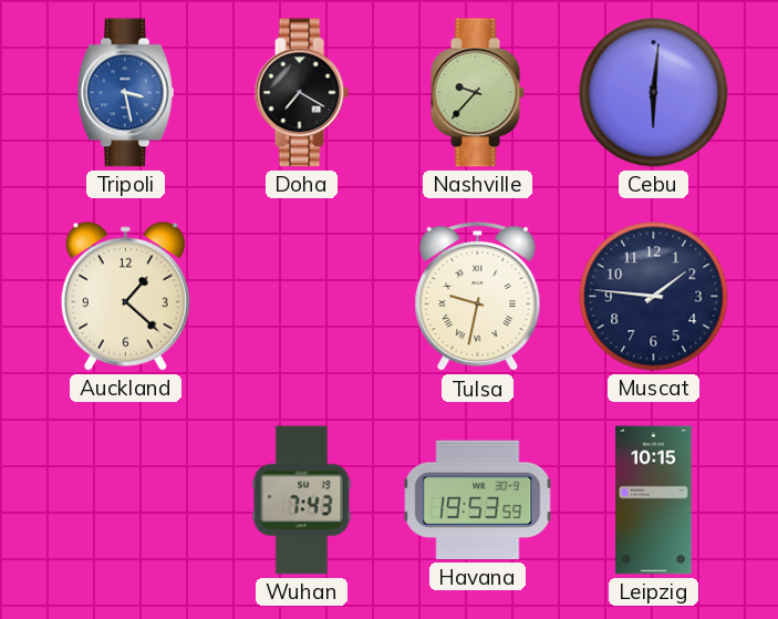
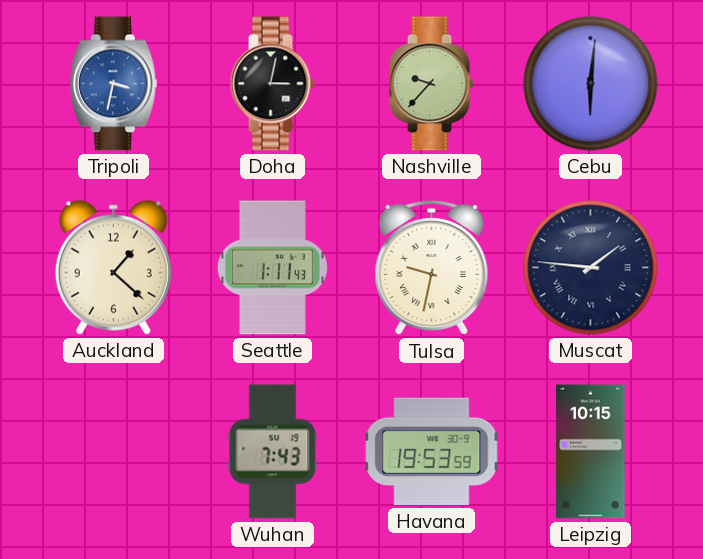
Tripoli: 3:28 -> 3:32 (113, 84)
Doha: 7:20 -> 3:02 (272, 84)
Seattle: none -> 1:11 (272, 268)
Muscat numerals: Arabic -> Roman (591, 268)
